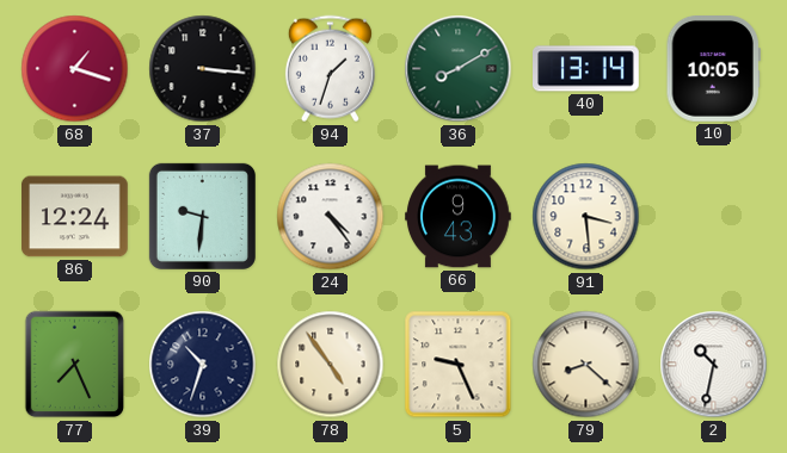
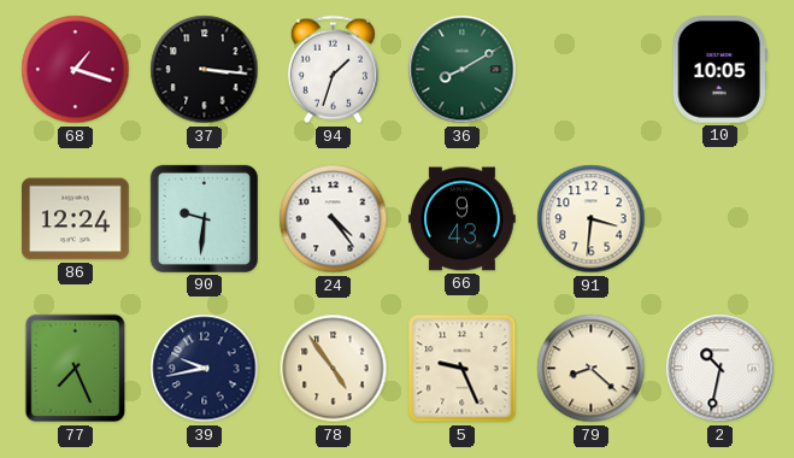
40: 13:14 -> none (586, 69)
91: 3:29 -> 3:31 (592, 219)
39: 10:33 -> 9:43 (205, 369)
